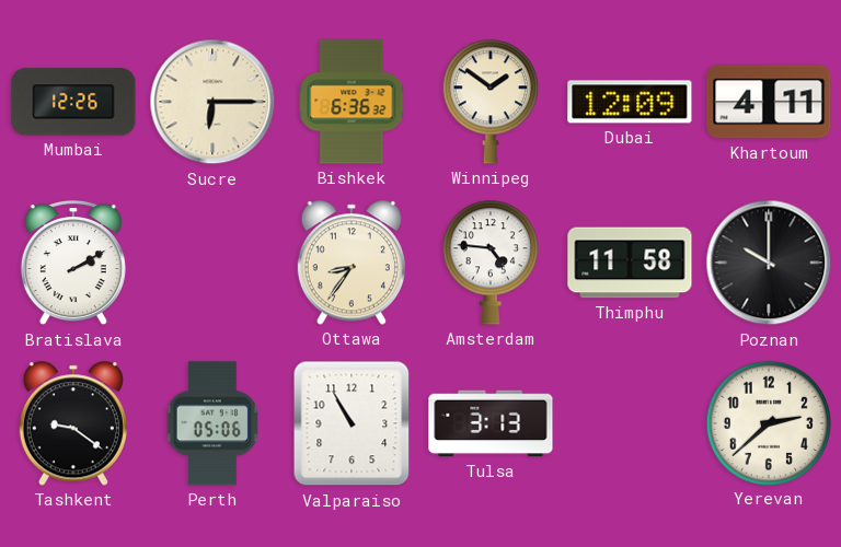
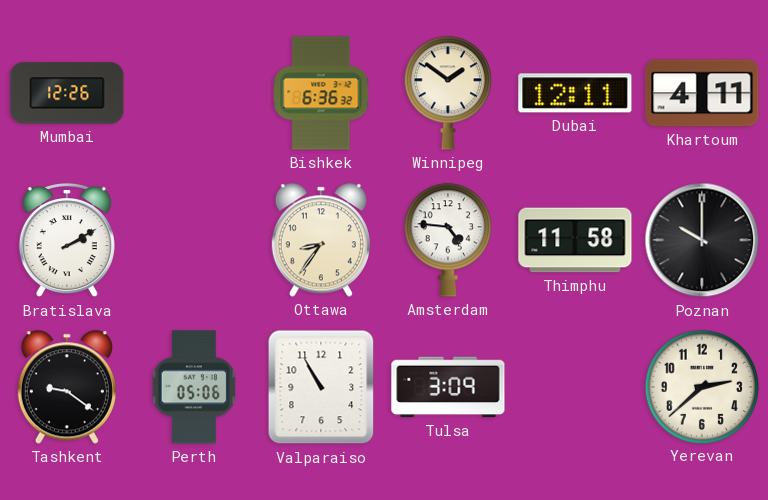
Sucre: 6:15 -> none (212, 102)
Dubai: 12:09 -> 12:11 (575, 93)
Tulsa: 3:13 -> 3:09 (448, 387)
